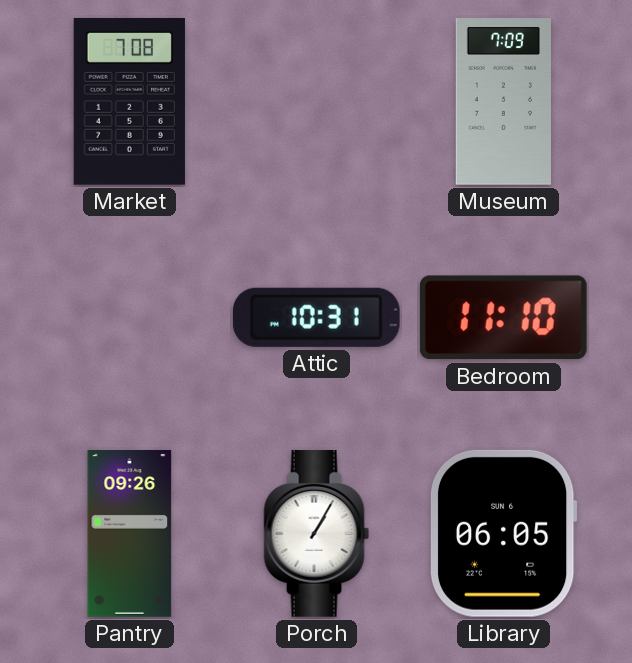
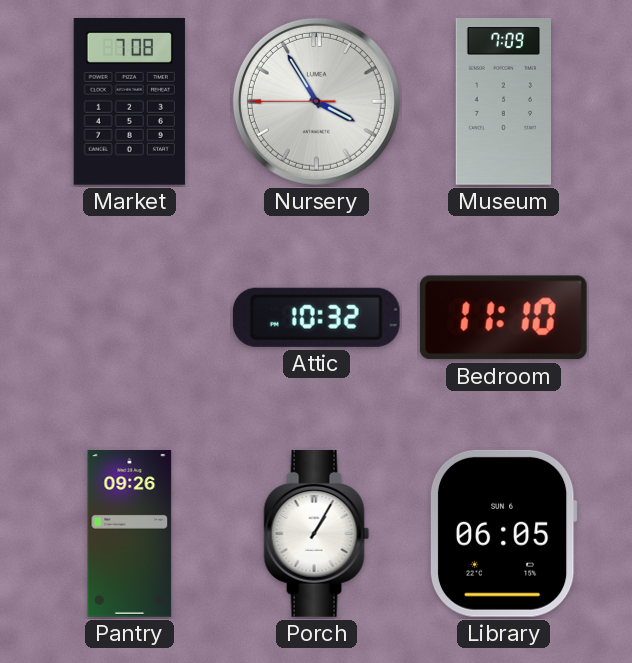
Nursery: none -> 3:54 (316, 101)
Attic: 10:31 -> 10:32 (316, 317)
